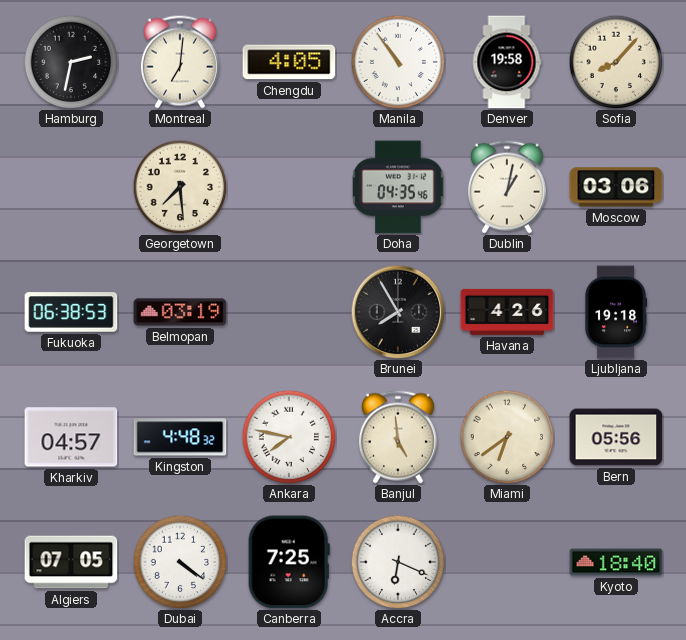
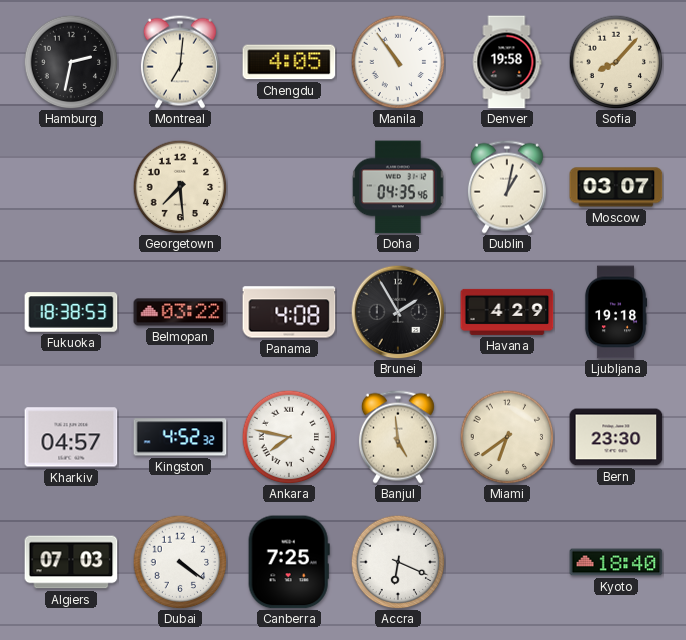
Moscow: 03:06 -> 03:07 (616, 187)
Fukuoka: 06:38 -> 18:38 (71, 312)
Belmopan: 03:19 -> 03:22 (180, 312)
Panama: none -> 4:08 (289, 312)
Brunei: 7:55 -> 1:55 (398, 312)
Havana: 4:26 -> 4:29 (507, 312)
Kingston: 4:48 -> 4:52 (180, 437)
Bern: 05:56 -> 23:30 (616, 437)
Algiers: 07:05 -> 07:03 (71, 562)
